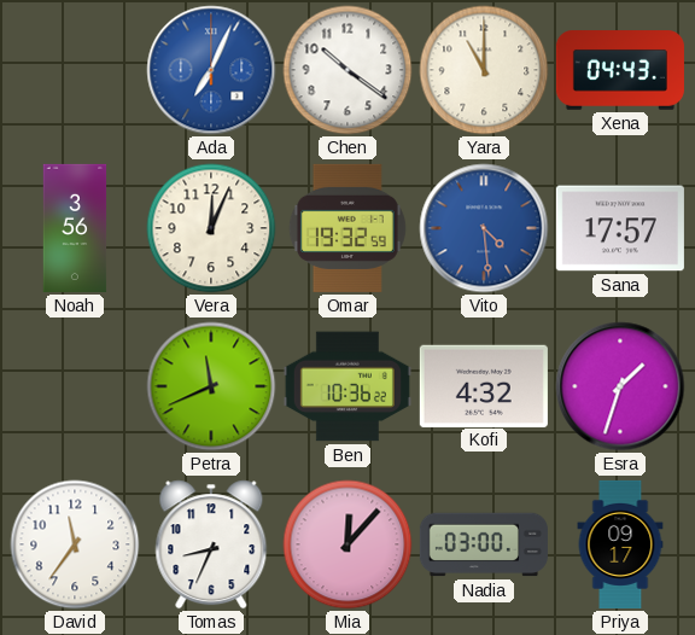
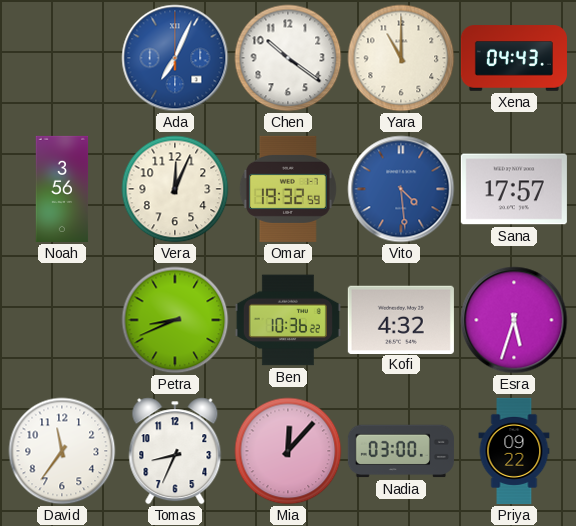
Petra: 11:41 -> 8:41 (175, 320)
Esra: 1:33 -> 5:33 (514, 320)
Priya: 09:17 -> 09:22 (514, 451)
